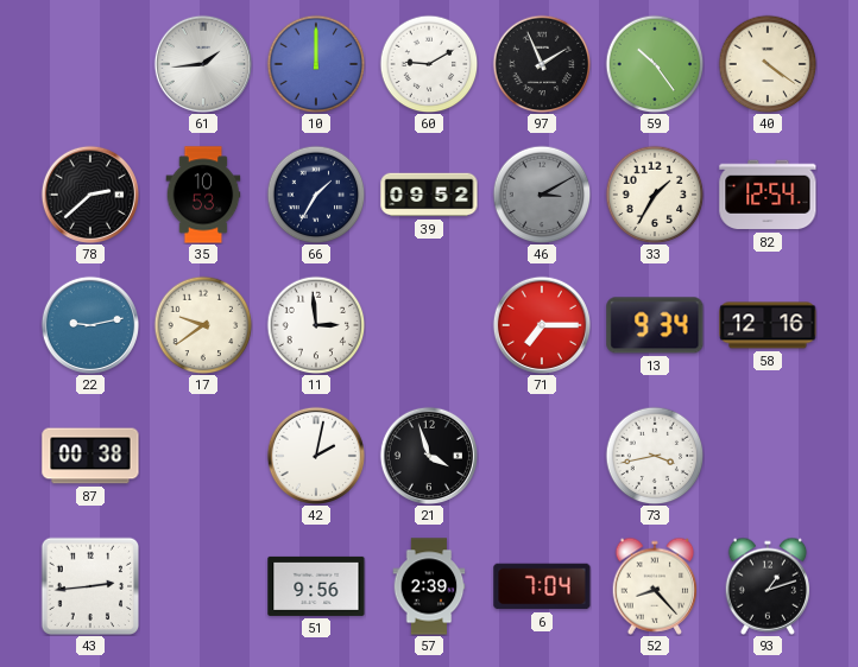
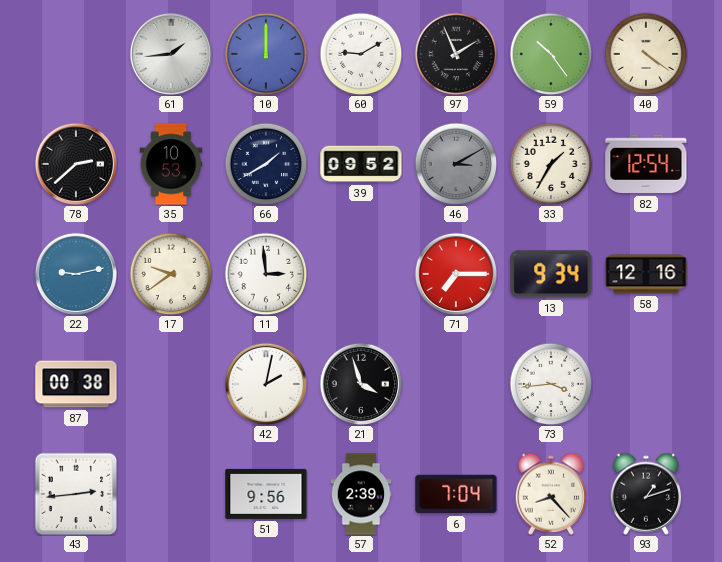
66: 1:35 -> 1:40 (266, 164)
73: 3:43 -> 3:44 (551, 384)
